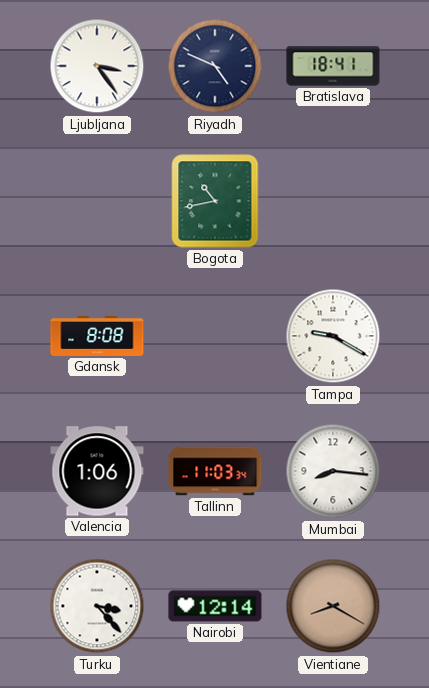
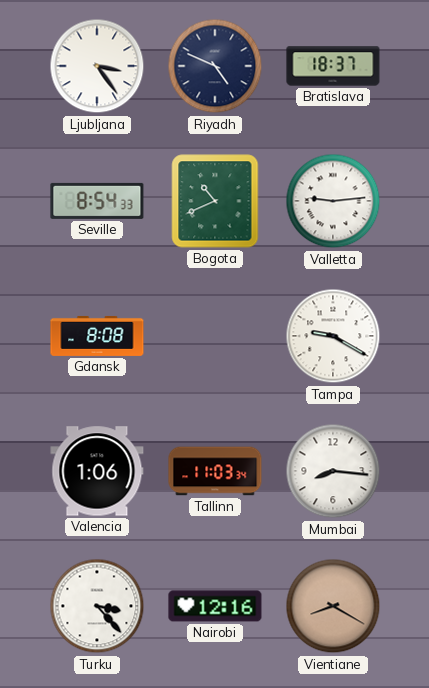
Bratislava: 18:41 -> 18:37 (333, 66)
Seville: none -> 8:54 (97, 201)
Bogota: 10:43 -> 10:41 (215, 201)
Valletta: none -> 9:14 (333, 201)
Nairobi: 12:14 -> 12:16 (215, 606)
